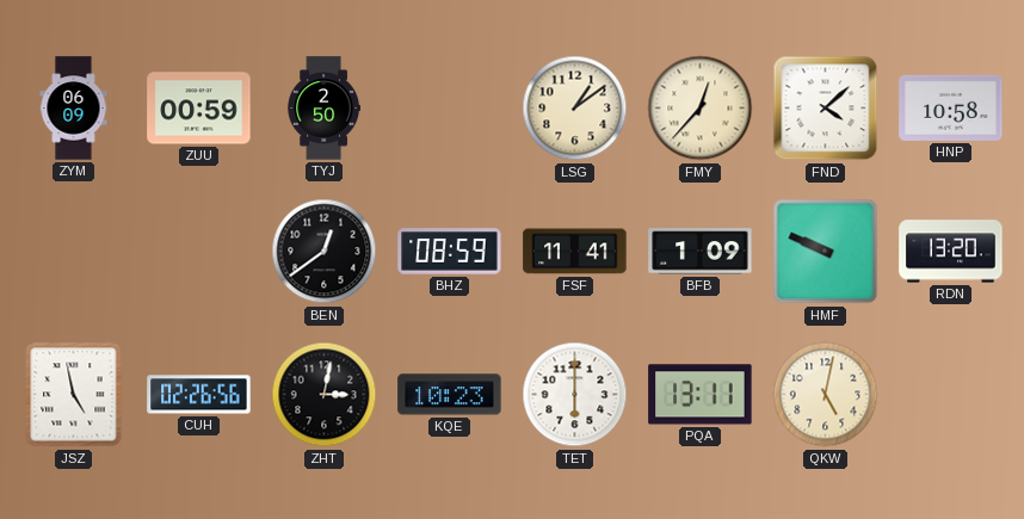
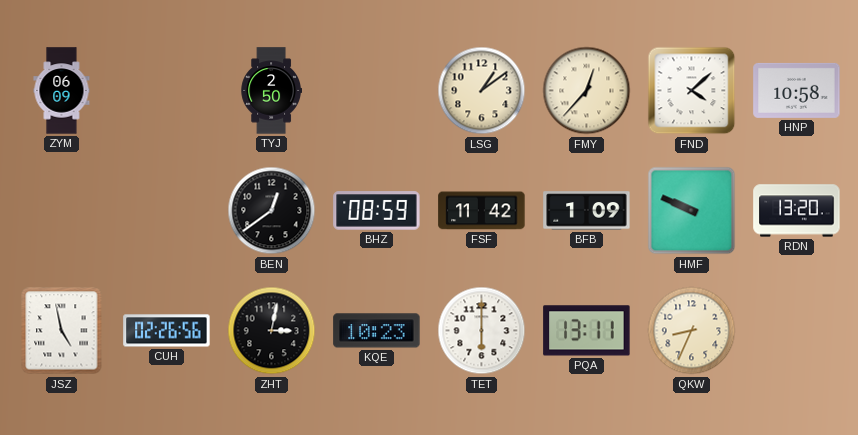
ZUU: 00:59 -> none (199, 109)
FSF: 11:41 -> 11:42 (482, 211)
QKW: 5:02 -> 8:34 (692, 331)
